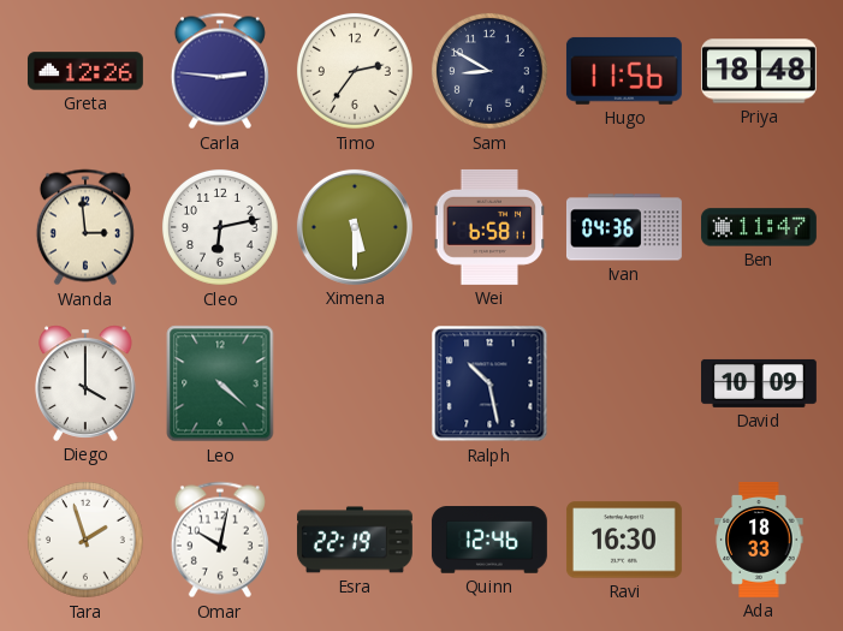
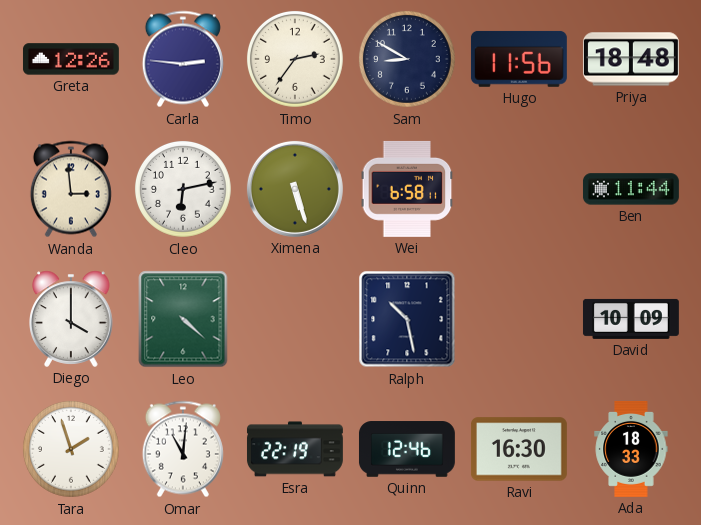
Ximena: 5:30 -> 5:27 (295, 189)
Ivan: 04:36 -> none (624, 227)
Ben: 11:47 -> 11:44 (631, 189)
Omar: 10:02 -> 11:01 (183, 449)
